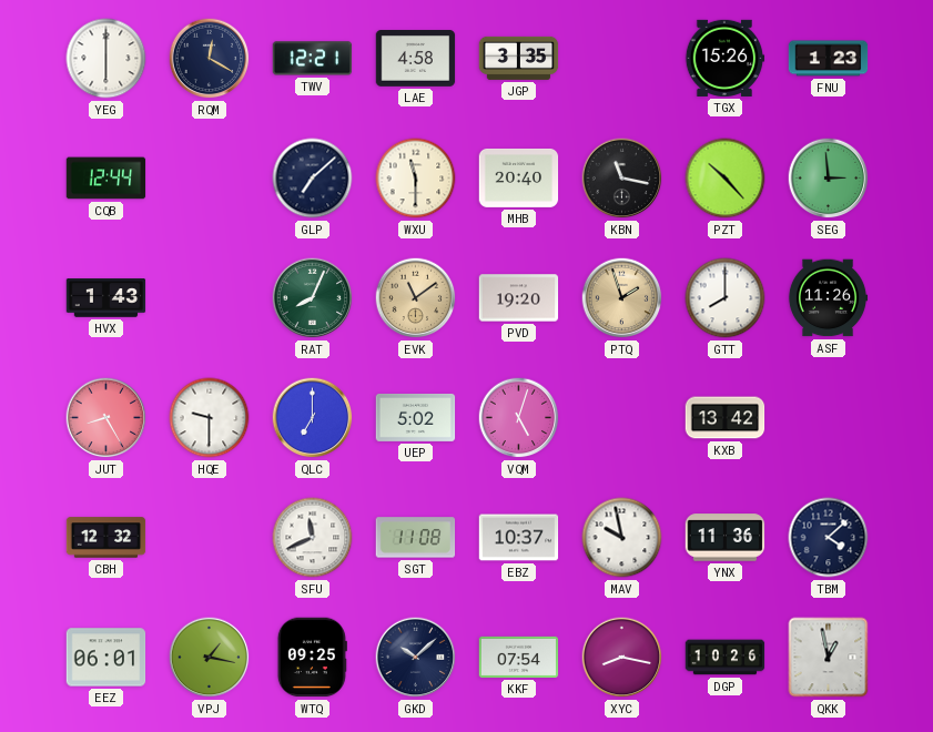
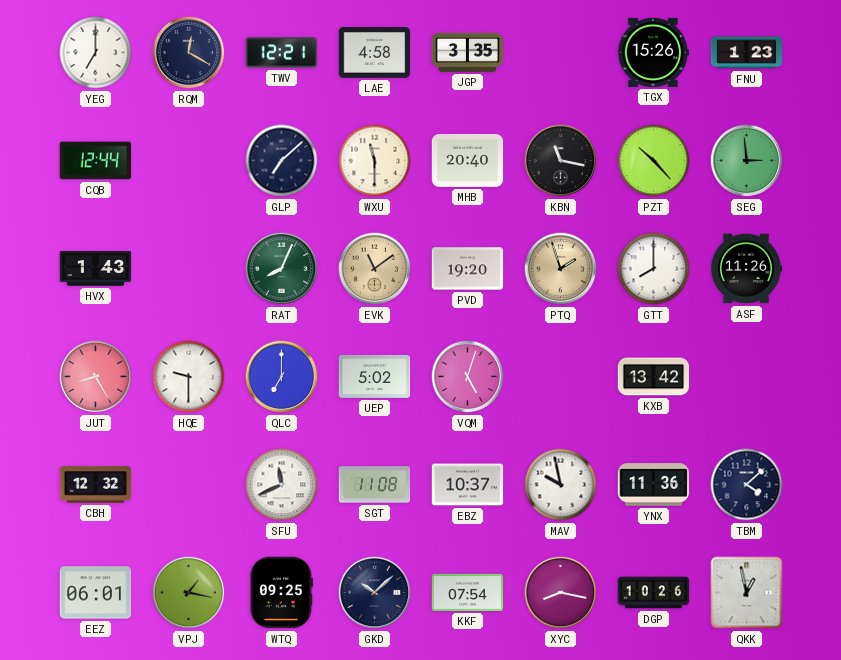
YEG: 6:00 -> 7:00 (96, 53)
